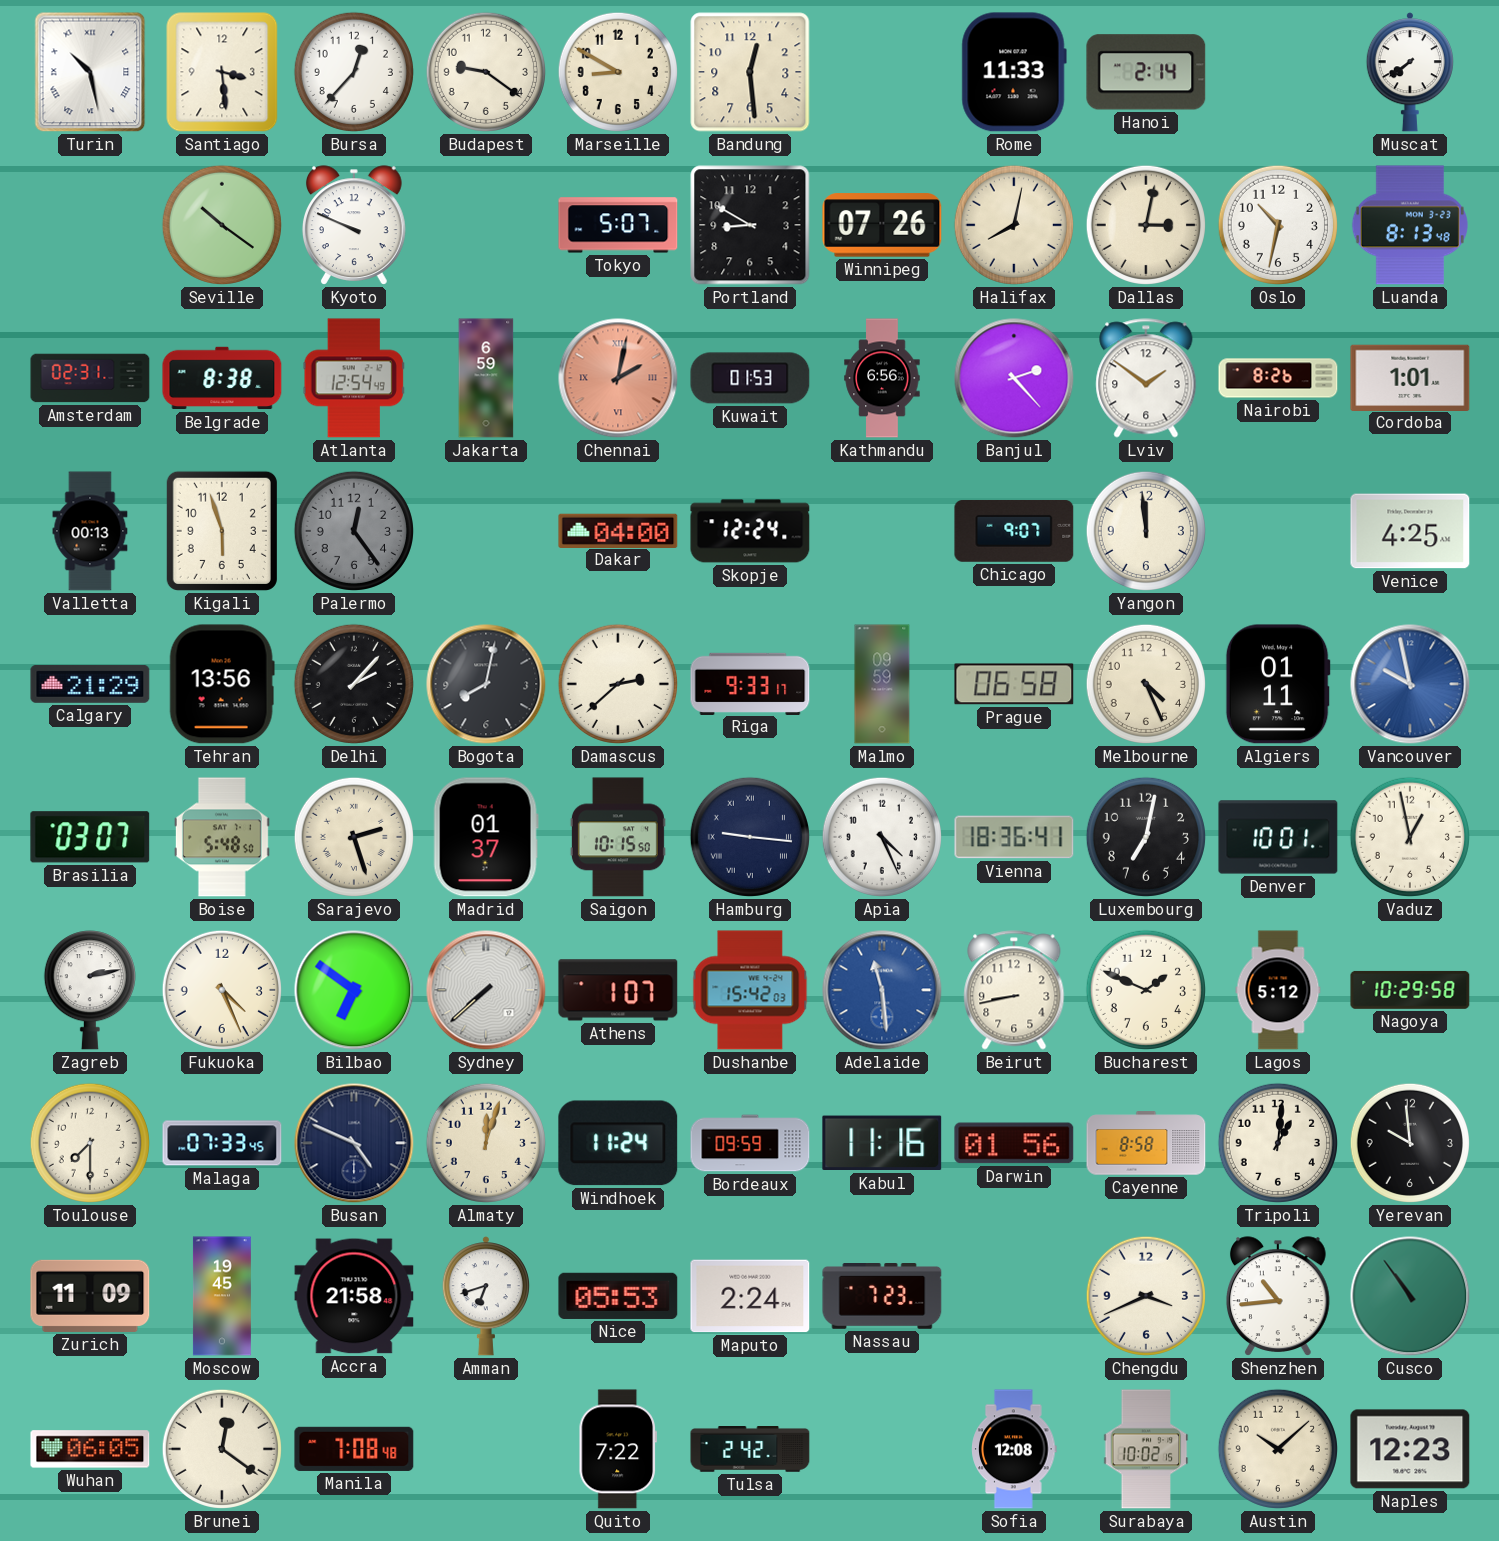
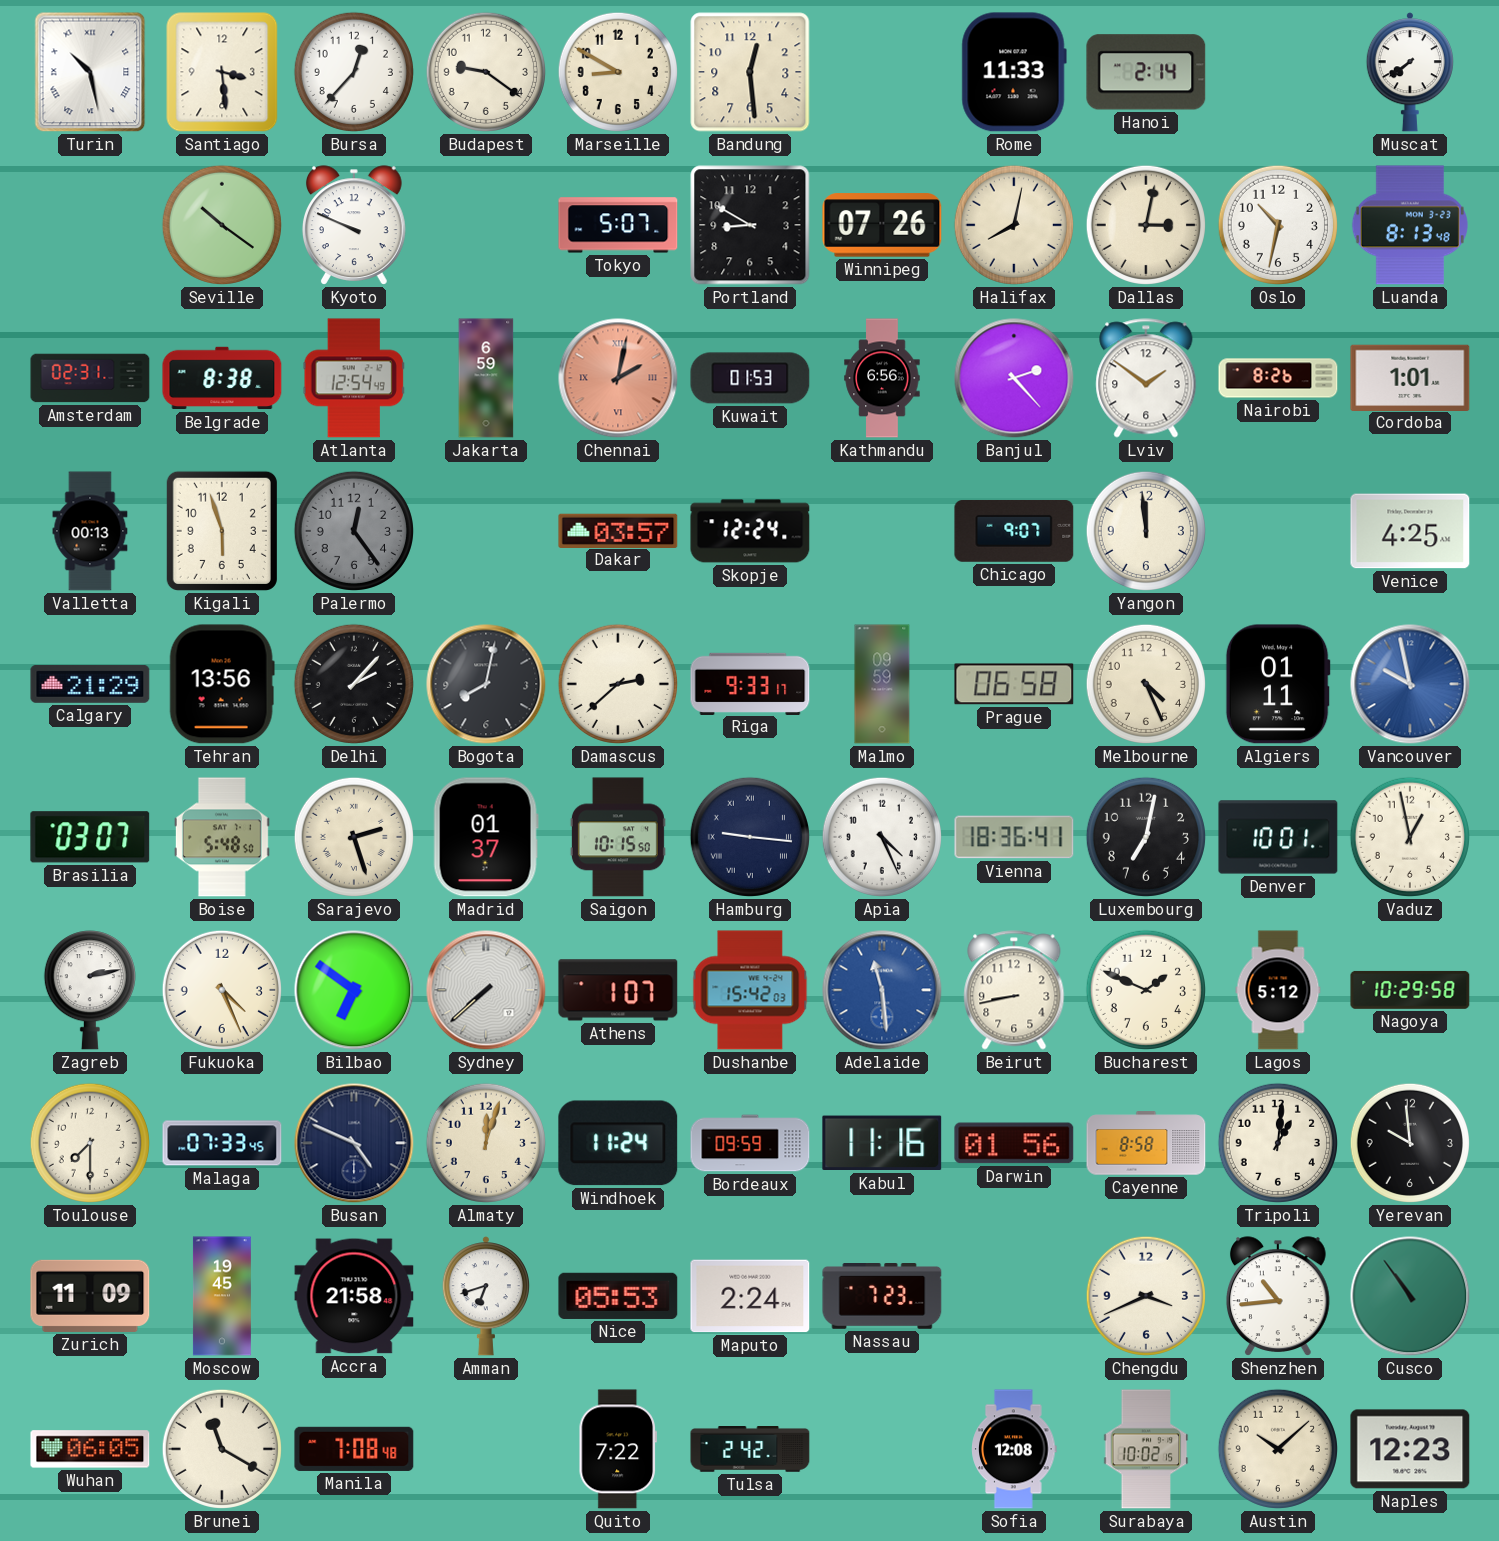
Dakar: 04:00 -> 03:57 (618, 530)
Brunei: 12:21 -> 11:20 (222, 1449)
